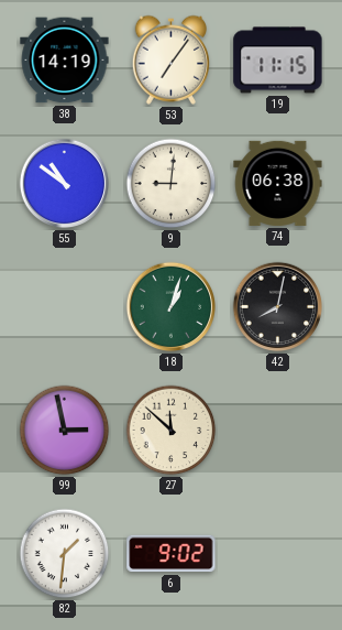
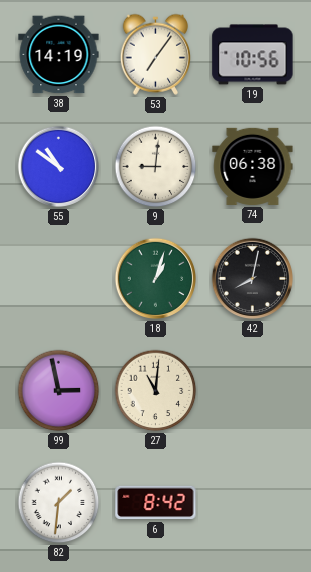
19: 11:15 -> 10:56 (253, 55)
27: 11:52 -> 11:01 (156, 391)
6: 9:02 -> 8:42 (156, 503)
